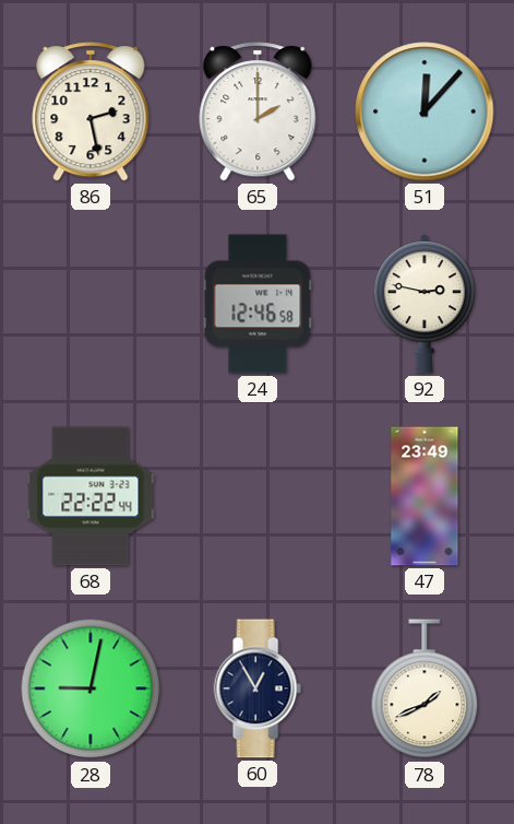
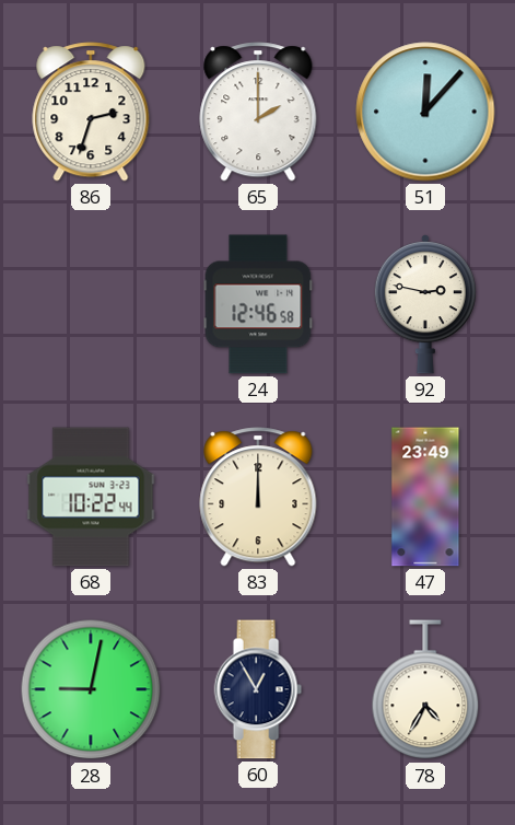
86: 2:28 -> 2:33 (91, 112)
68: 22:22 -> 10:22 (91, 497)
83: none -> 12:00 (258, 497)
78: 1:41 -> 4:35 (425, 690)
